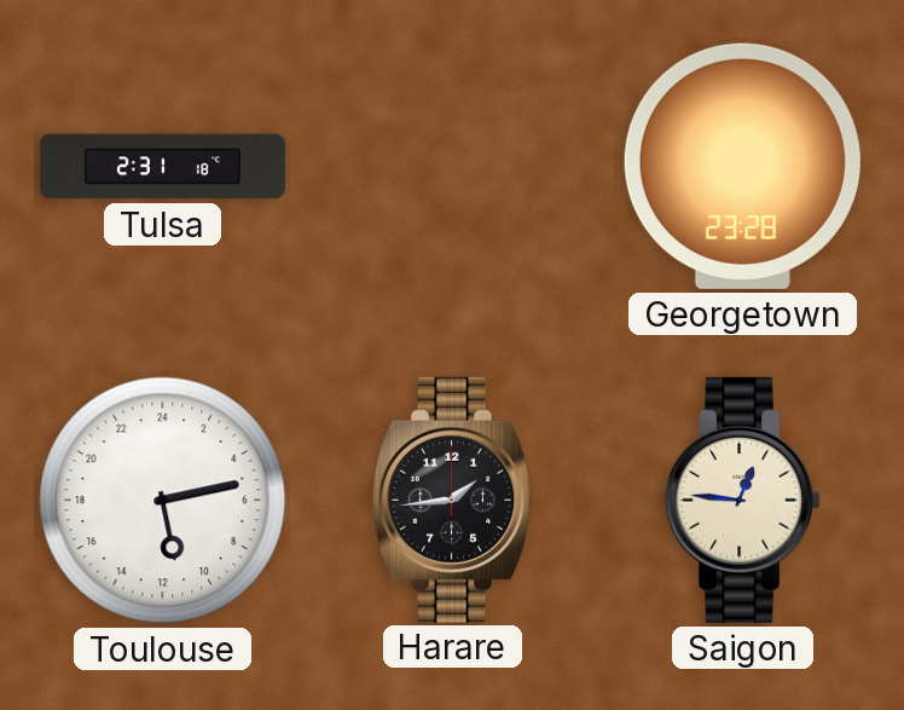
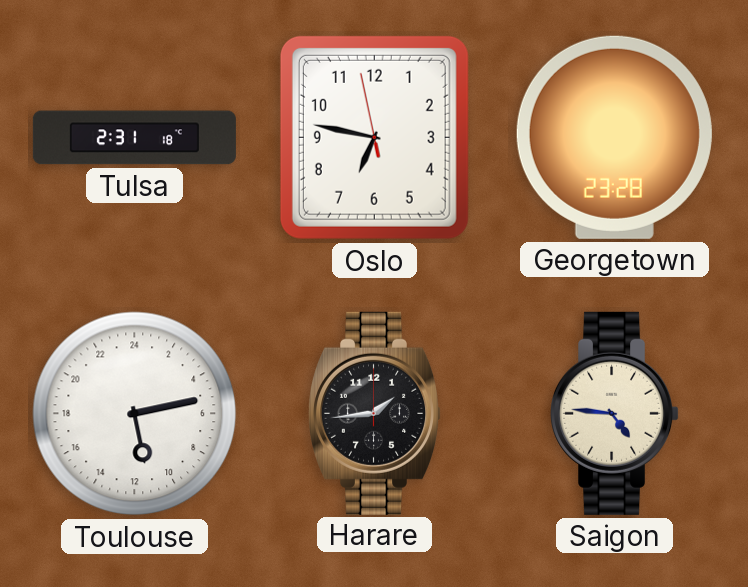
Oslo: none -> 6:46 (374, 137)
Saigon: 12:46 -> 4:46 (616, 413)
